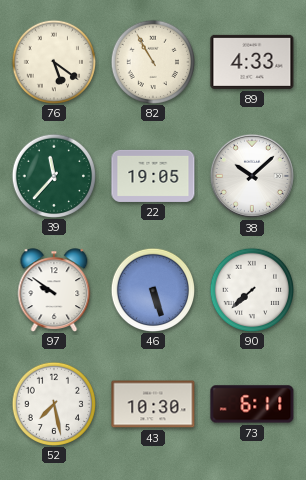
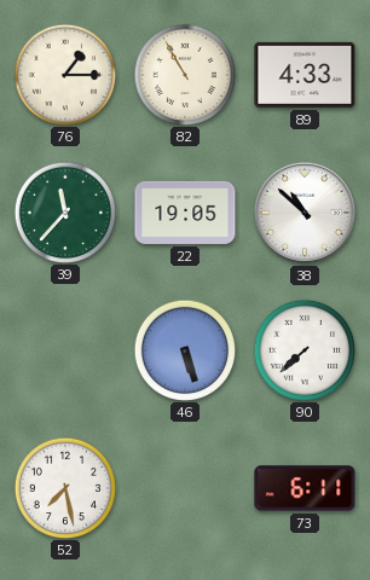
76: 5:21 -> 1:15 (64, 74)
38: 10:08 -> 10:52 (305, 213)
97: 9:51 -> none (54, 290)
43: 10:30 -> none (153, 404)
